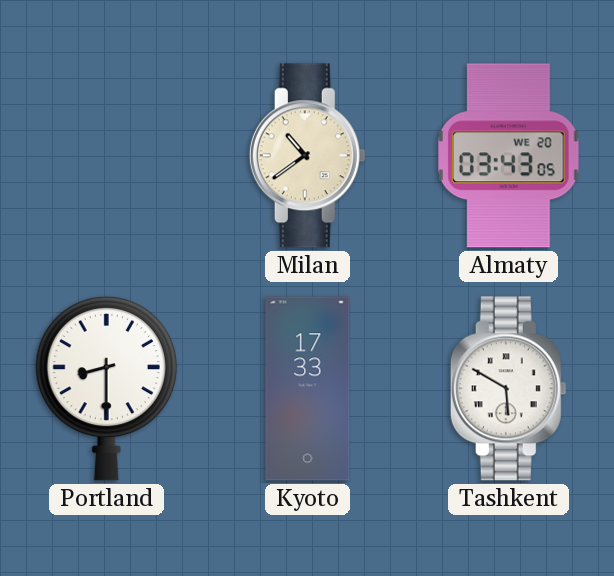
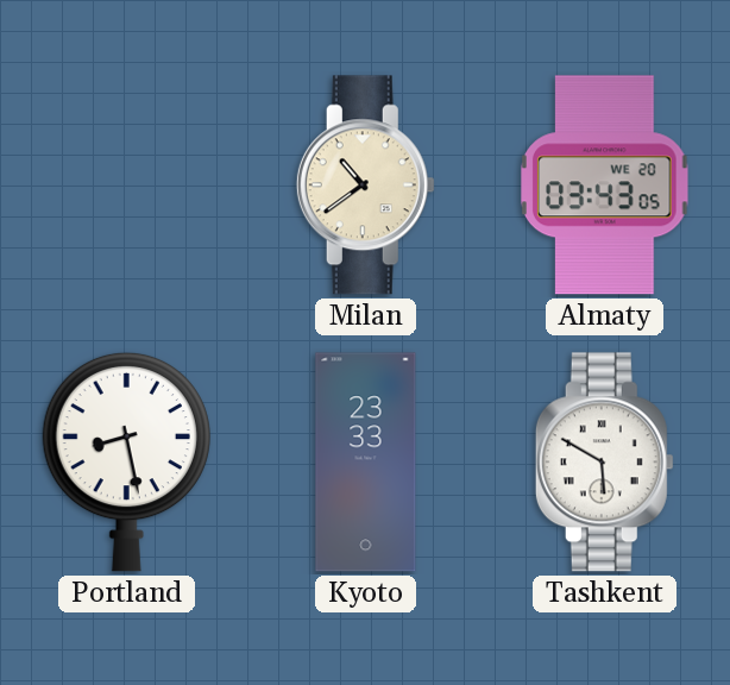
Portland: 8:30 -> 8:28 (126, 461)
Kyoto: 17:33 -> 23:33 (366, 463)
